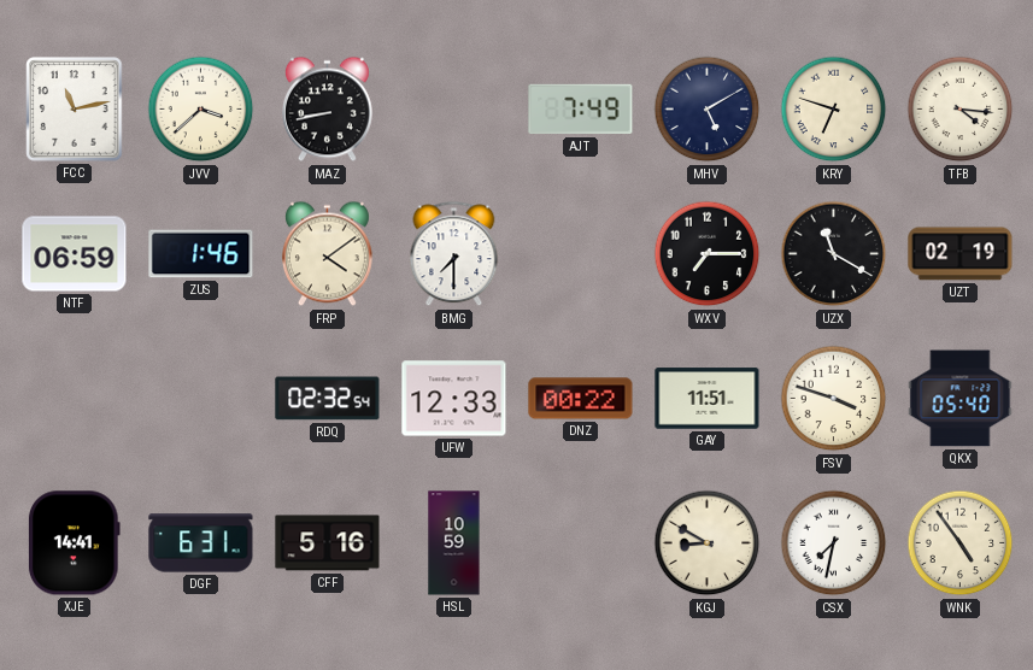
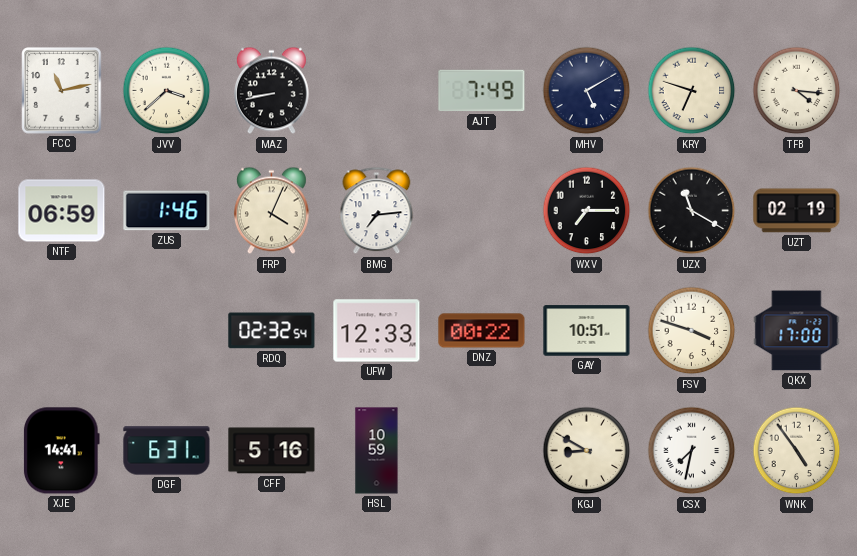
FRP: 4:09 -> 4:04 (271, 211)
BMG: 7:30 -> 7:14 (377, 211)
GAY: 11:51 -> 10:51 (587, 331)
QKX: 05:40 -> 17:00 (797, 331)
